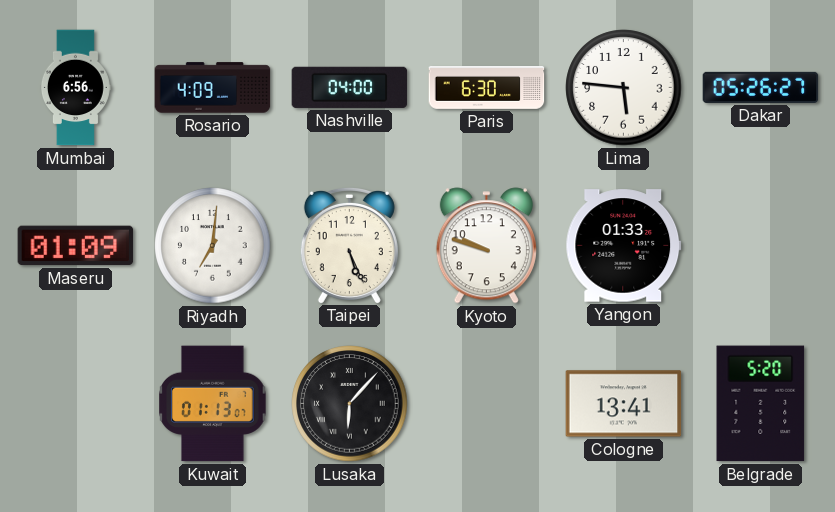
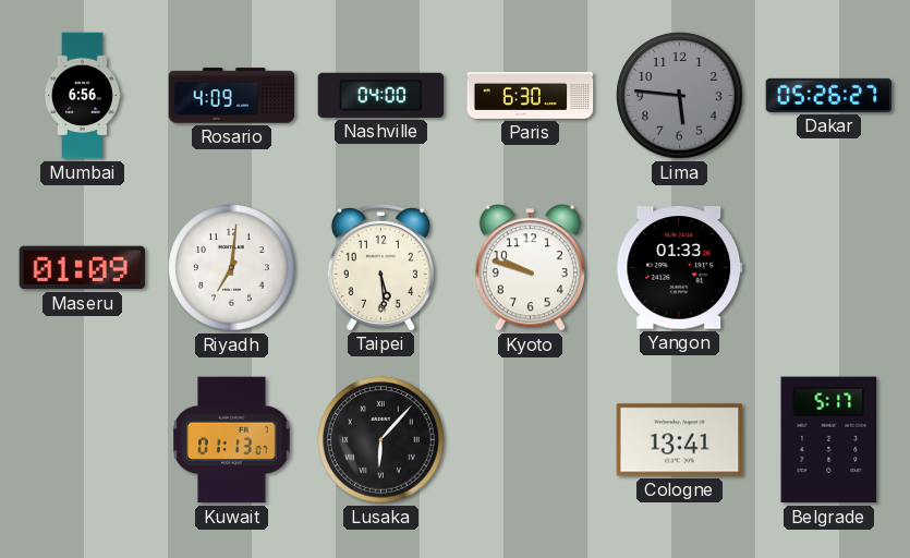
Lima dial: white -> grey (680, 96)
Taipei: 5:26 -> 5:29 (380, 267)
Belgrade: 5:20 -> 5:17 (829, 440)
